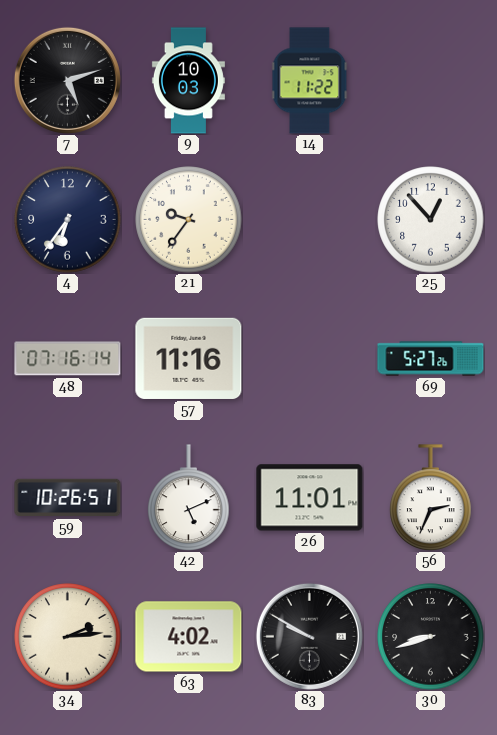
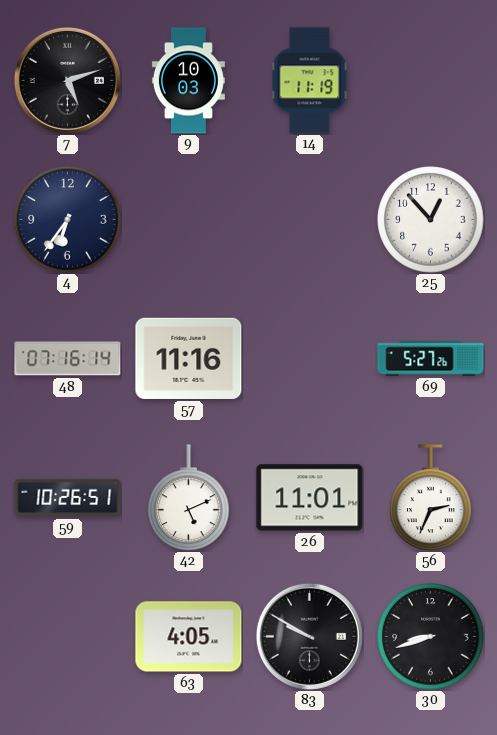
14: 11:22 -> 11:19 (310, 81)
21: 9:36 -> none (189, 220)
34: 2:14 -> none (68, 637)
63: 4:02 -> 4:05 (189, 637)
